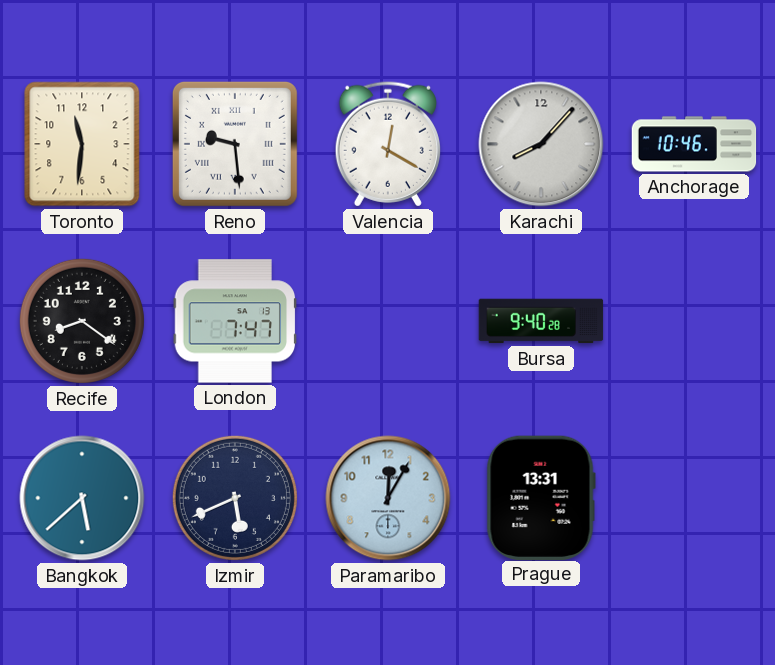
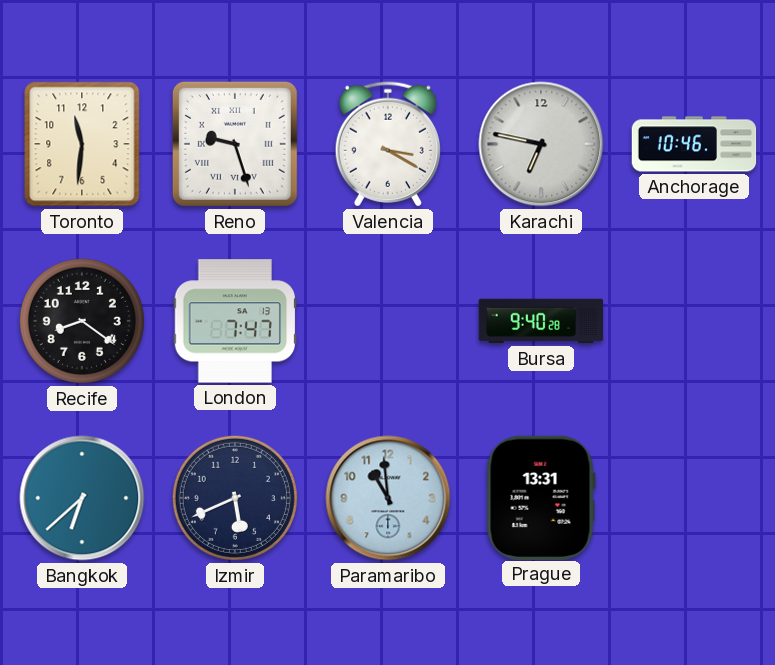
Reno: 9:29 -> 9:27 (235, 144)
Valencia: 12:20 -> 3:20 (388, 144)
Karachi: 8:07 -> 6:47 (541, 144)
Bangkok: 5:38 -> 6:38 (82, 498)
Paramaribo: 12:05 -> 10:59 (388, 498)
